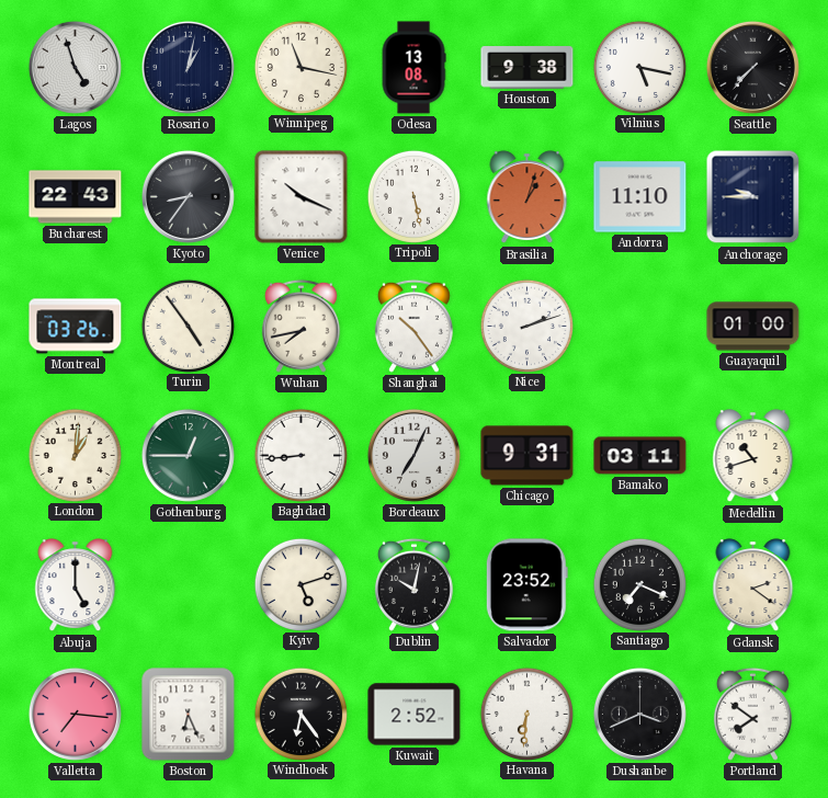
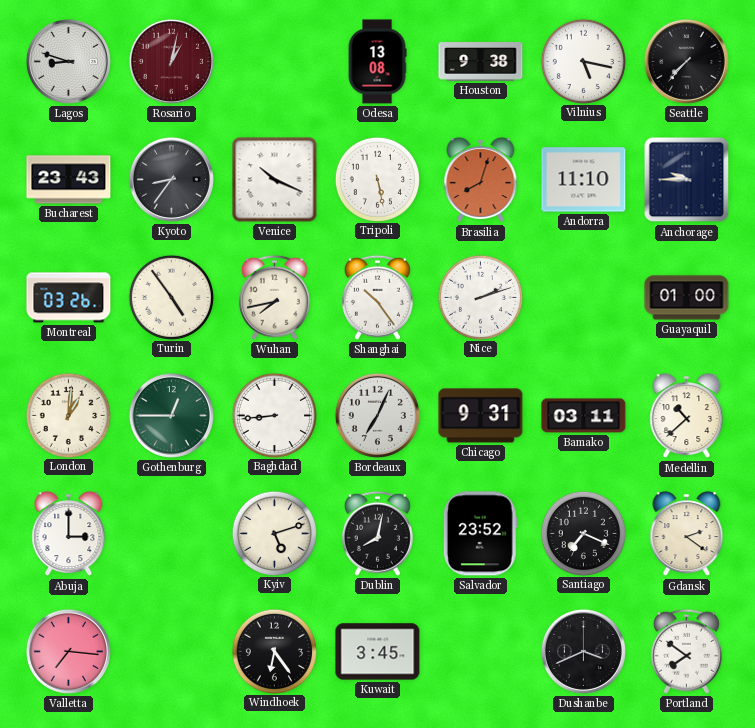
Lagos: 4:57 -> 8:48 (68, 61)
Rosario dial: navy -> burgundy (171, 61)
Winnipeg: 11:17 -> none (300, 67)
Bucharest: 22:43 -> 23:43 (69, 180)
Brasilia: 1:03 -> 8:03 (481, 180)
Medellin: 10:42 -> 10:38 (687, 416)
Abuja: 5:00 -> 3:00 (69, 534)
Dublin: 10:02 -> 8:02 (377, 533)
Boston: 6:26 -> none (189, 715)
Kuwait: 2:52 -> 3:45 (378, 652)
Havana: 6:31 -> none (526, 714)
